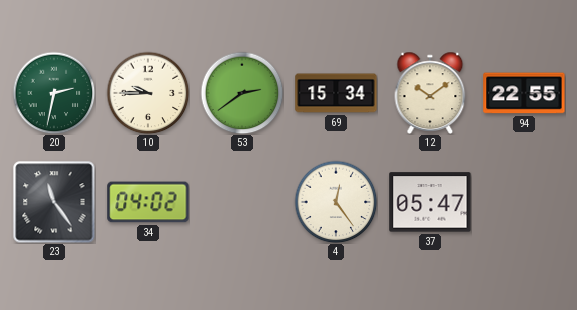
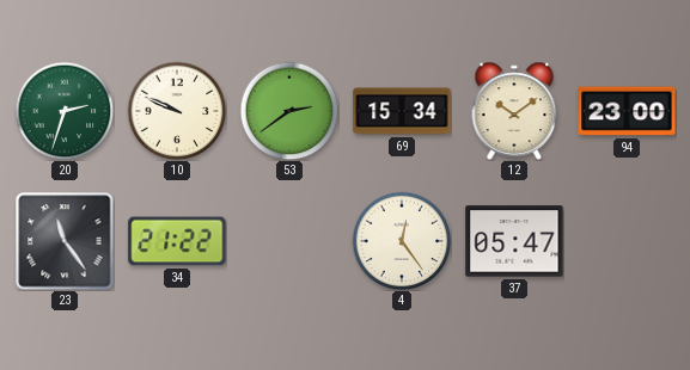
20: 2:32 -> 2:33 (65, 111)
10: 9:45 -> 9:49 (177, 111)
94: 22:55 -> 23:00 (627, 111)
34: 04:02 -> 21:22 (177, 241)
